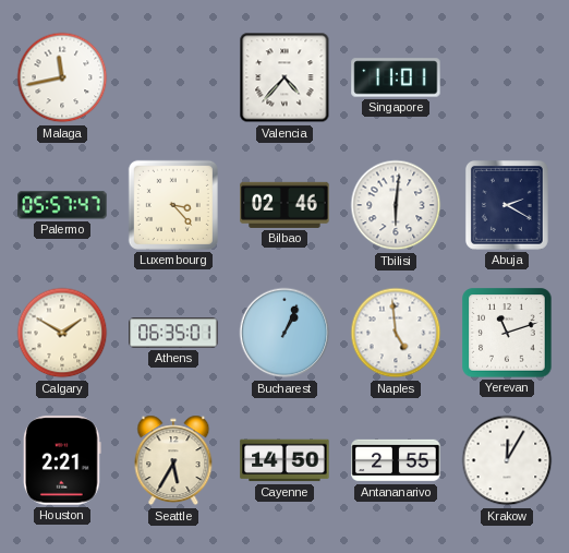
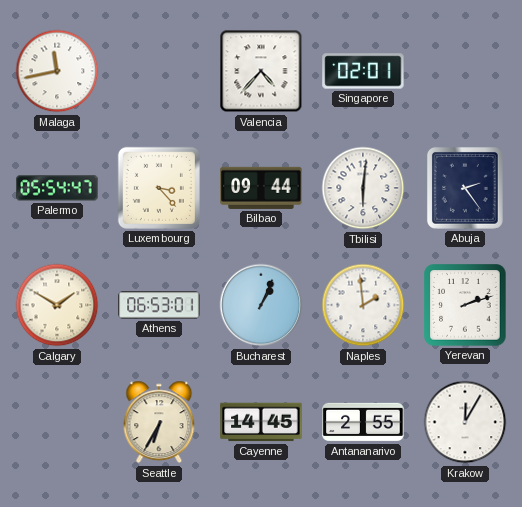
Singapore: 11:01 -> 02:01 (363, 71)
Palermo: 05:57 -> 05:54 (57, 188)
Bilbao: 02:46 -> 09:44 (261, 188)
Abuja: 2:20 -> 2:24 (465, 188)
Athens: 06:35 -> 06:53 (159, 305)
Naples: 4:59 -> 1:59 (363, 305)
Yerevan: 11:12 -> 2:12 (465, 305)
Houston: 2:21 -> none (62, 460)
Seattle: 5:35 -> 6:35 (159, 422)
Cayenne: 14:50 -> 14:45 (261, 422)
